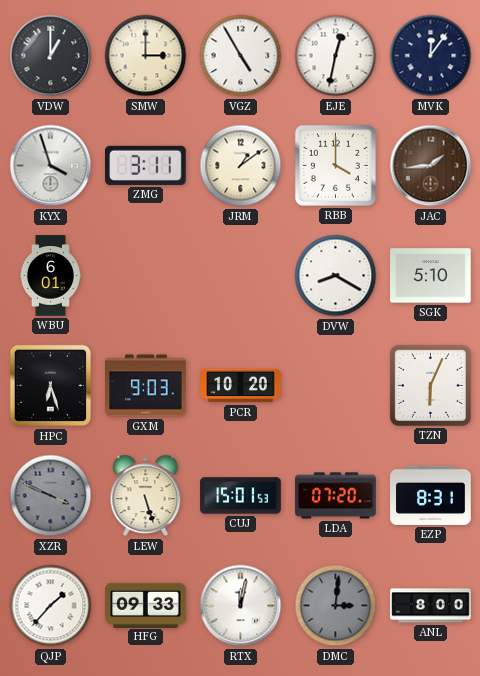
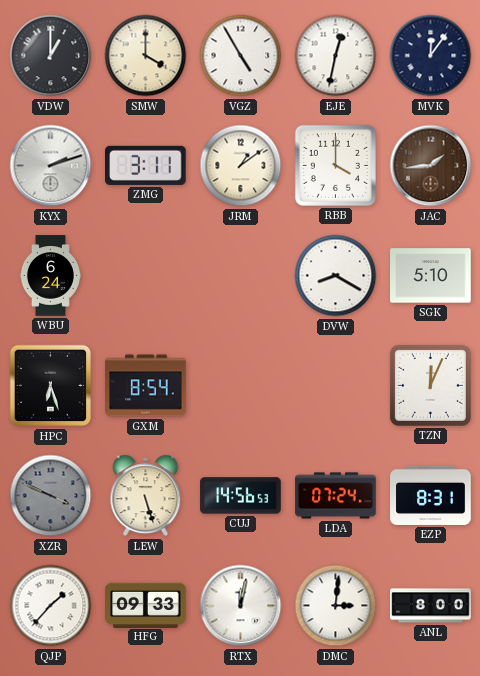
SMW: 3:00 -> 4:00 (146, 56)
KYX: 3:57 -> 2:12 (51, 166)
WBU: 6:01 -> 6:24 (50, 276)
GXM: 9:03 -> 8:54 (146, 386)
PCR: 10:20 -> none (241, 386)
TZN: 6:04 -> 12:04 (430, 385)
CUJ: 15:01 -> 14:56 (241, 496)
LDA: 07:20 -> 07:24 (336, 496)
DMC dial: grey -> white (336, 606)
